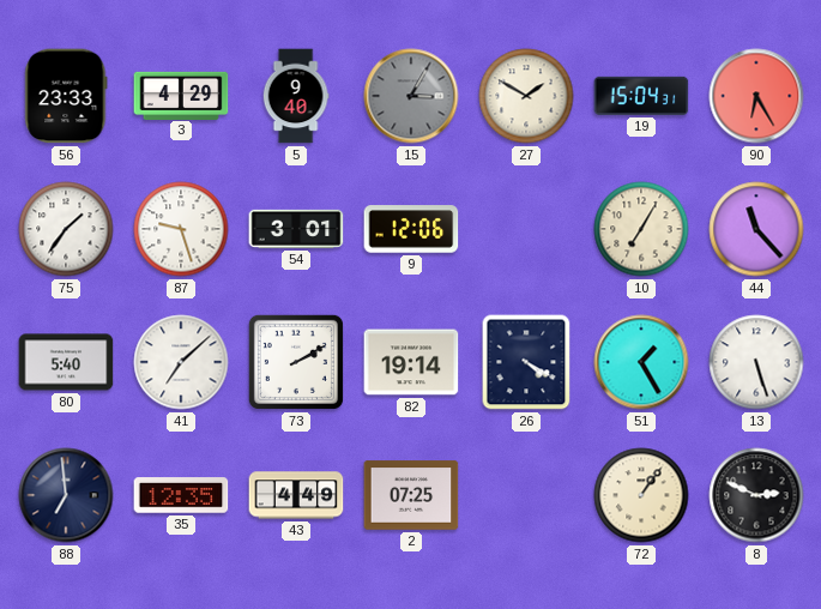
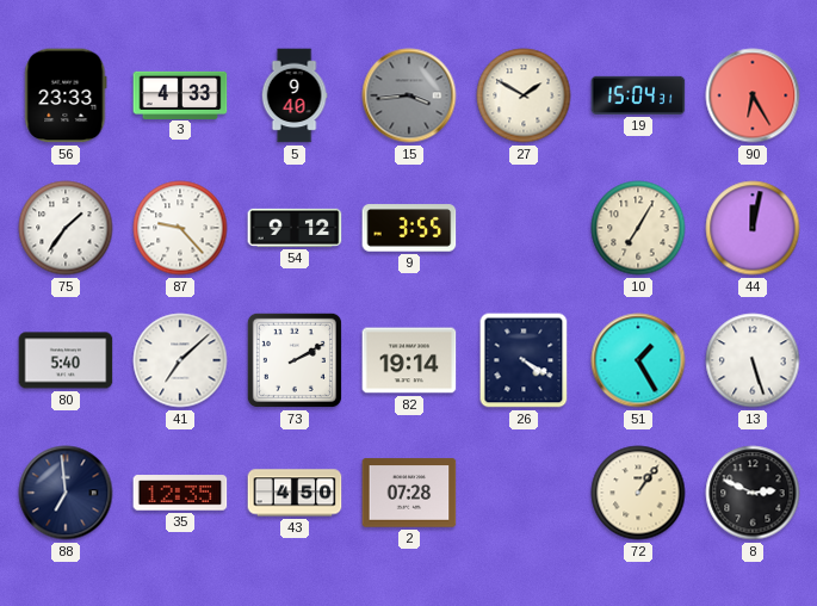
3: 4:29 -> 4:33 (180, 94)
15: 3:05 -> 3:44 (409, 95)
87: 9:27 -> 9:23 (180, 228)
54: 3:01 -> 9:12 (295, 228)
9: 12:06 -> 3:55 (409, 228)
44: 11:23 -> 12:02 (753, 228)
43: 4:49 -> 4:50 (295, 493)
2: 07:25 -> 07:28 (409, 493)
